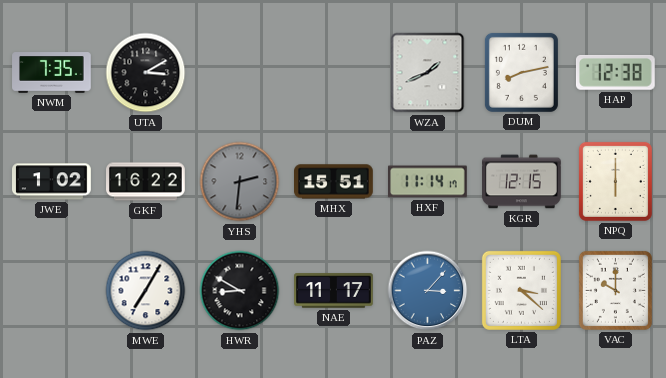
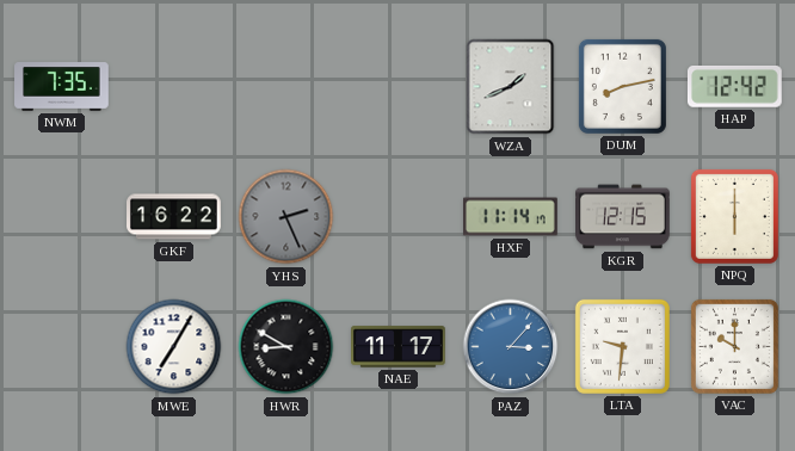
UTA: 3:10 -> none (146, 73)
HAP: 12:38 -> 12:42 (734, 86)
JWE: 1:02 -> none (52, 182)
YHS: 2:31 -> 2:26 (286, 217)
MHX: 15:51 -> none (334, 182)
LTA: 3:22 -> 9:31 (622, 346)
